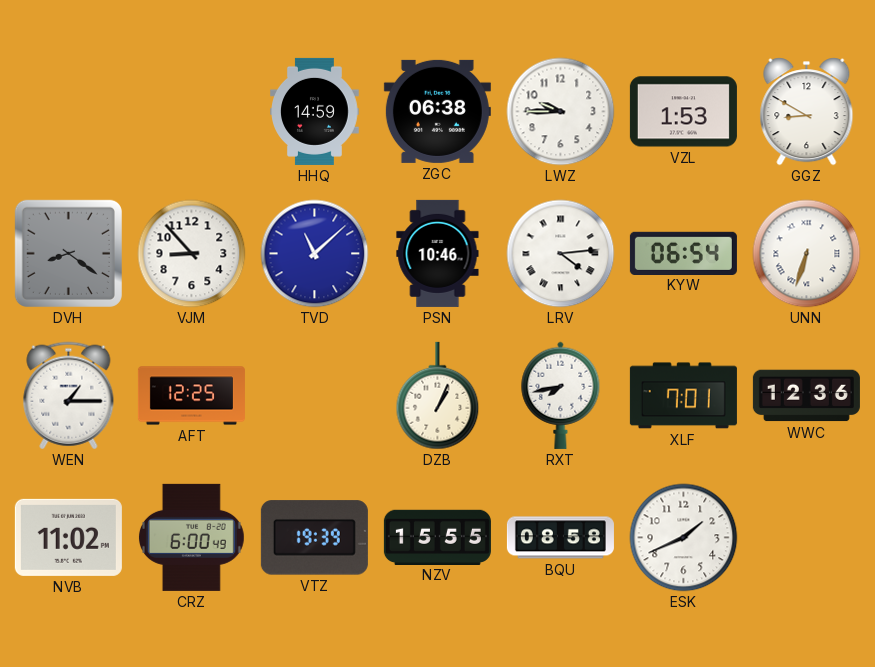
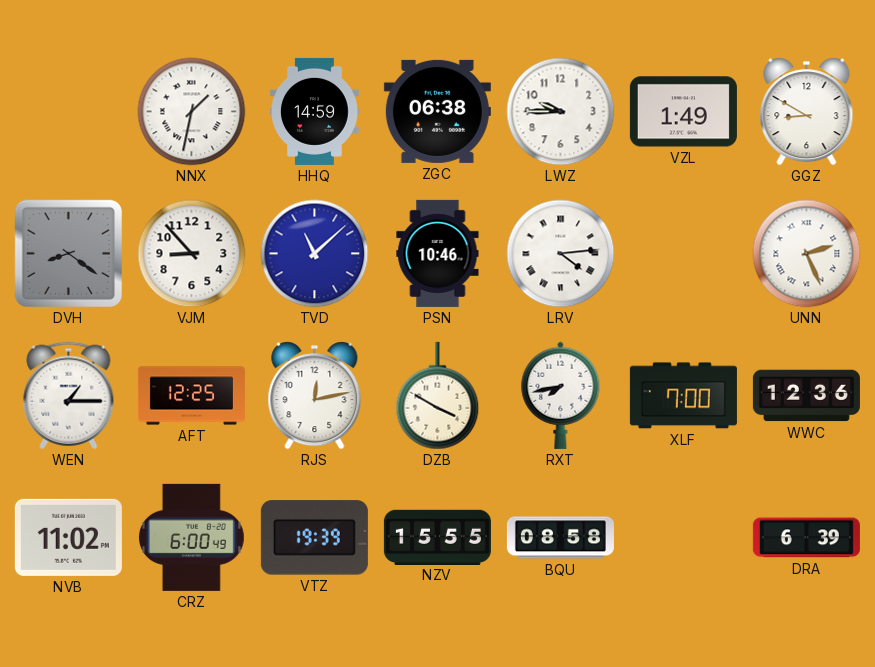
NNX: none -> 1:32 (192, 112)
VZL: 1:53 -> 1:49 (683, 112)
KYW: 06:54 -> none (683, 253)
UNN: 6:33 -> 2:26 (807, 254)
RJS: none -> 12:13 (315, 396)
DZB: 1:04 -> 3:50 (438, 396)
XLF: 7:01 -> 7:00 (683, 396)
ESK: 1:41 -> none (684, 538)
DRA: none -> 6:39 (806, 538)
